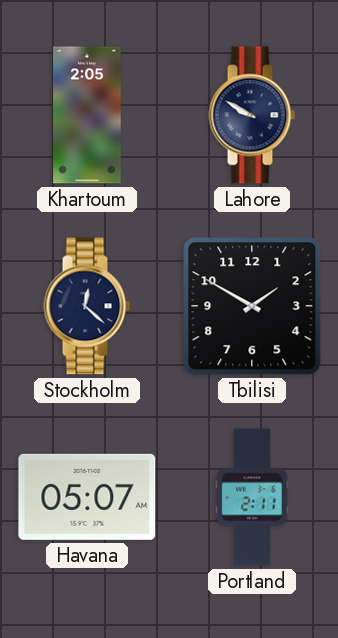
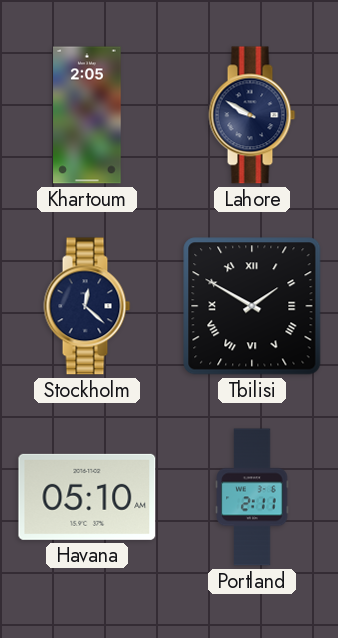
Tbilisi numerals: Arabic -> Roman (252, 306)
Havana: 05:07 -> 05:10 (87, 497)
